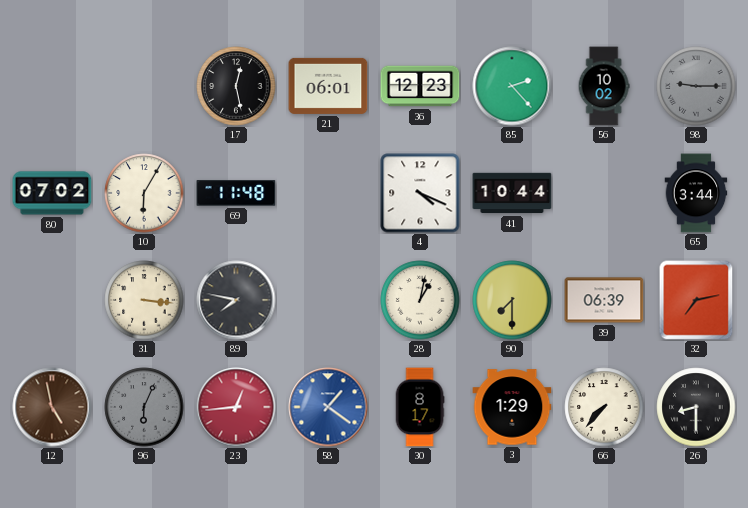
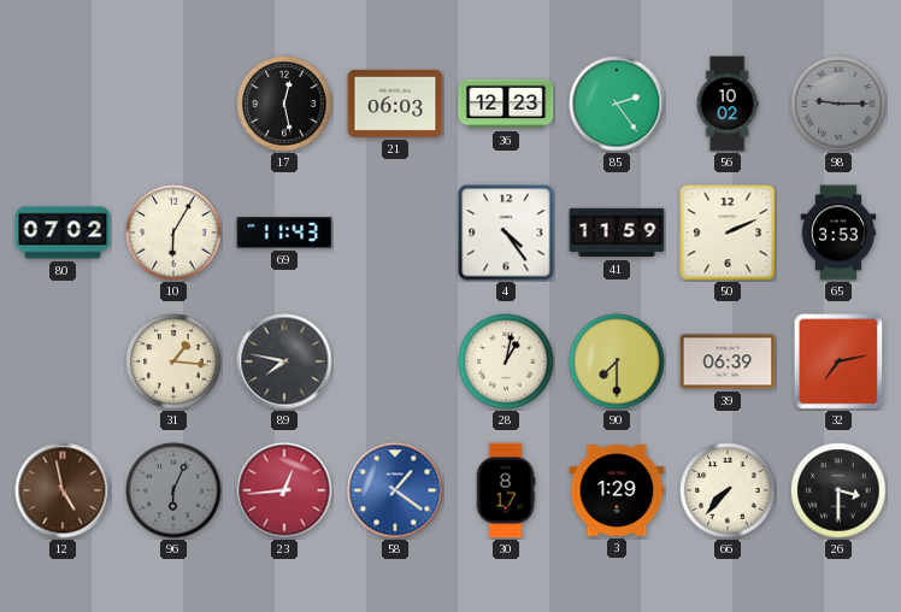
21: 06:01 -> 06:03 (395, 104)
85: 2:23 -> 2:24 (617, 104)
69: 11:48 -> 11:43 (284, 233)
4: 4:19 -> 4:24 (506, 233)
41: 10:44 -> 11:59 (617, 233)
50: none -> 2:11 (728, 233)
65: 3:44 -> 3:53 (838, 233)
31: 3:16 -> 1:16 (173, 361)
26: 8:30 -> 3:30 (838, 490)
